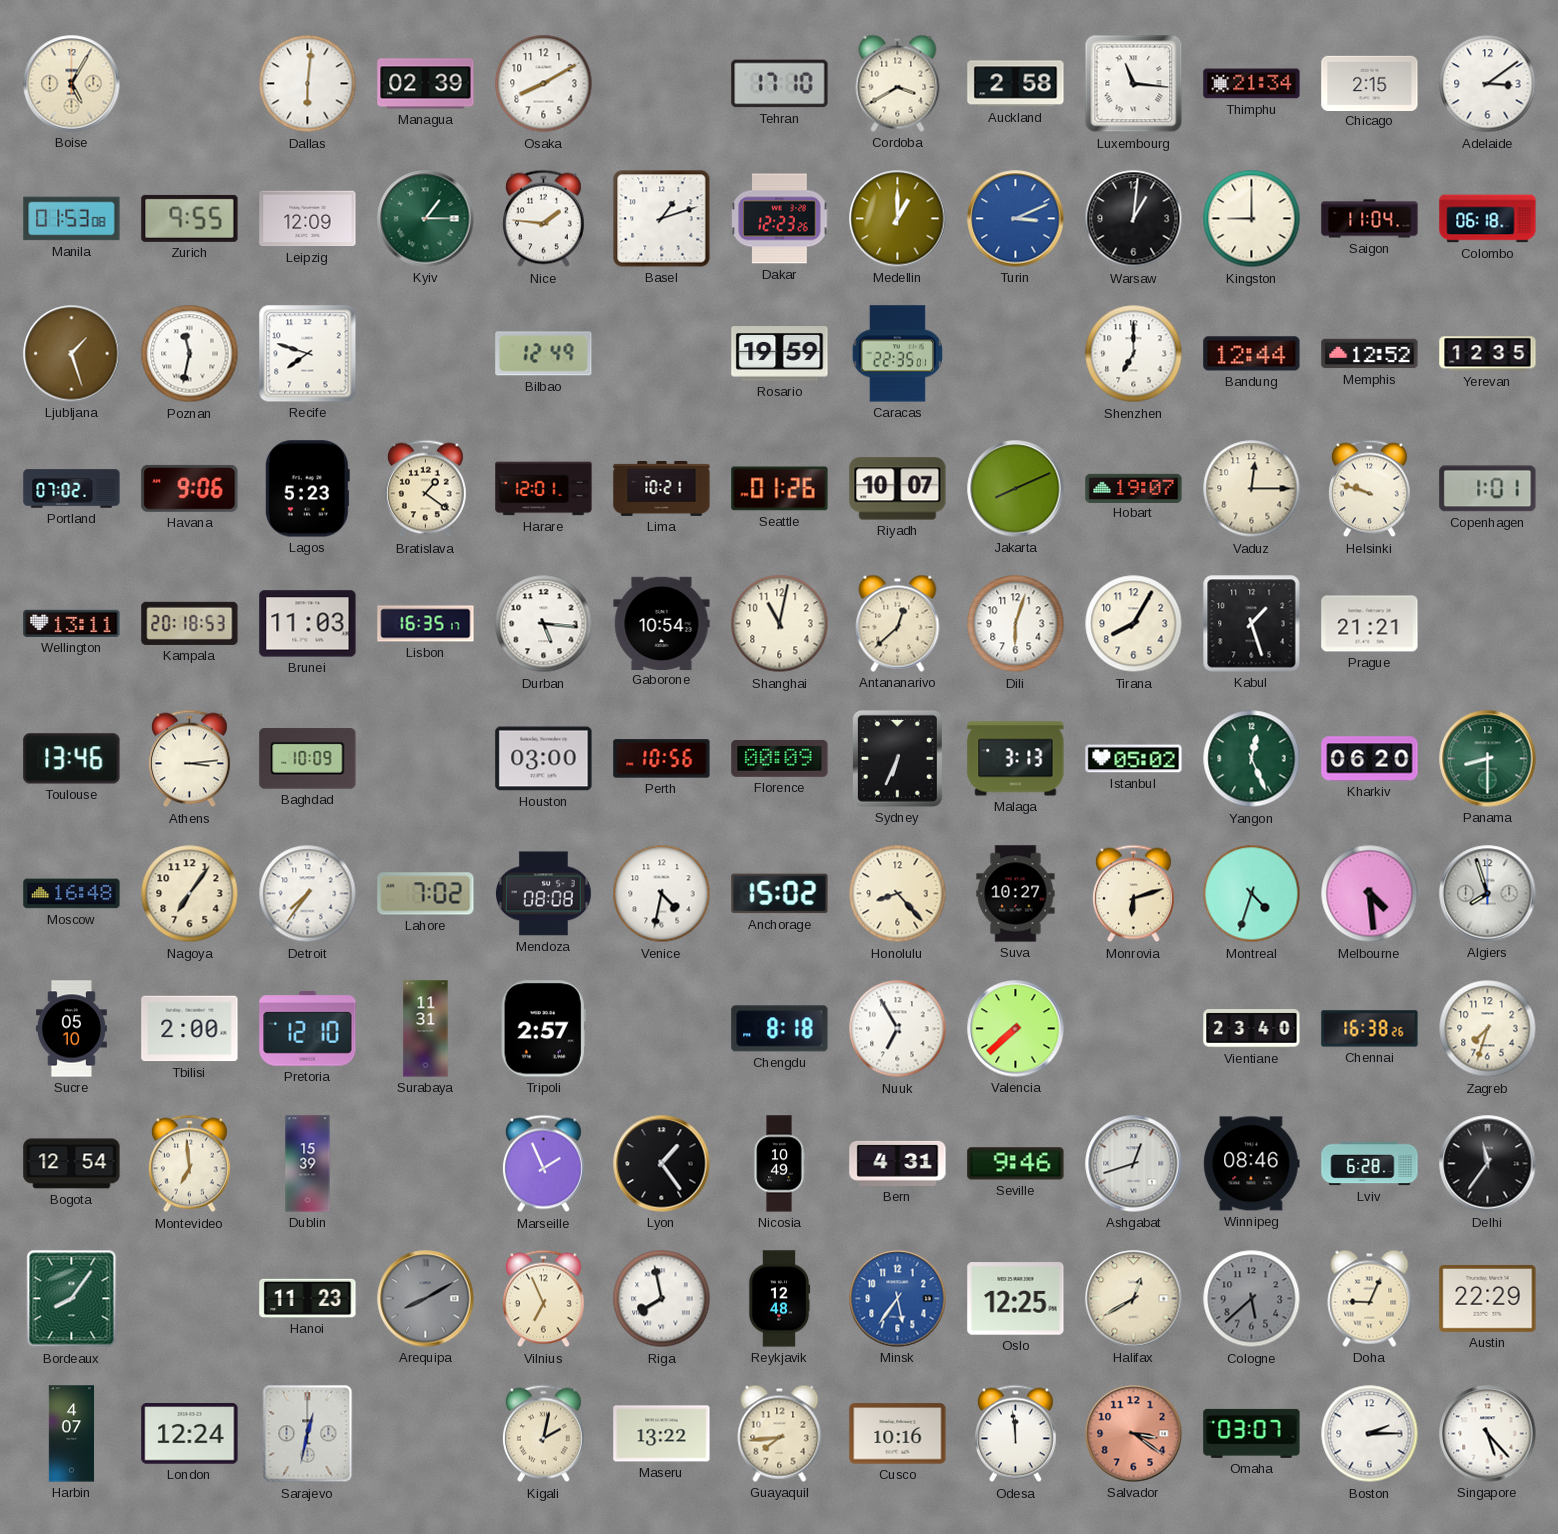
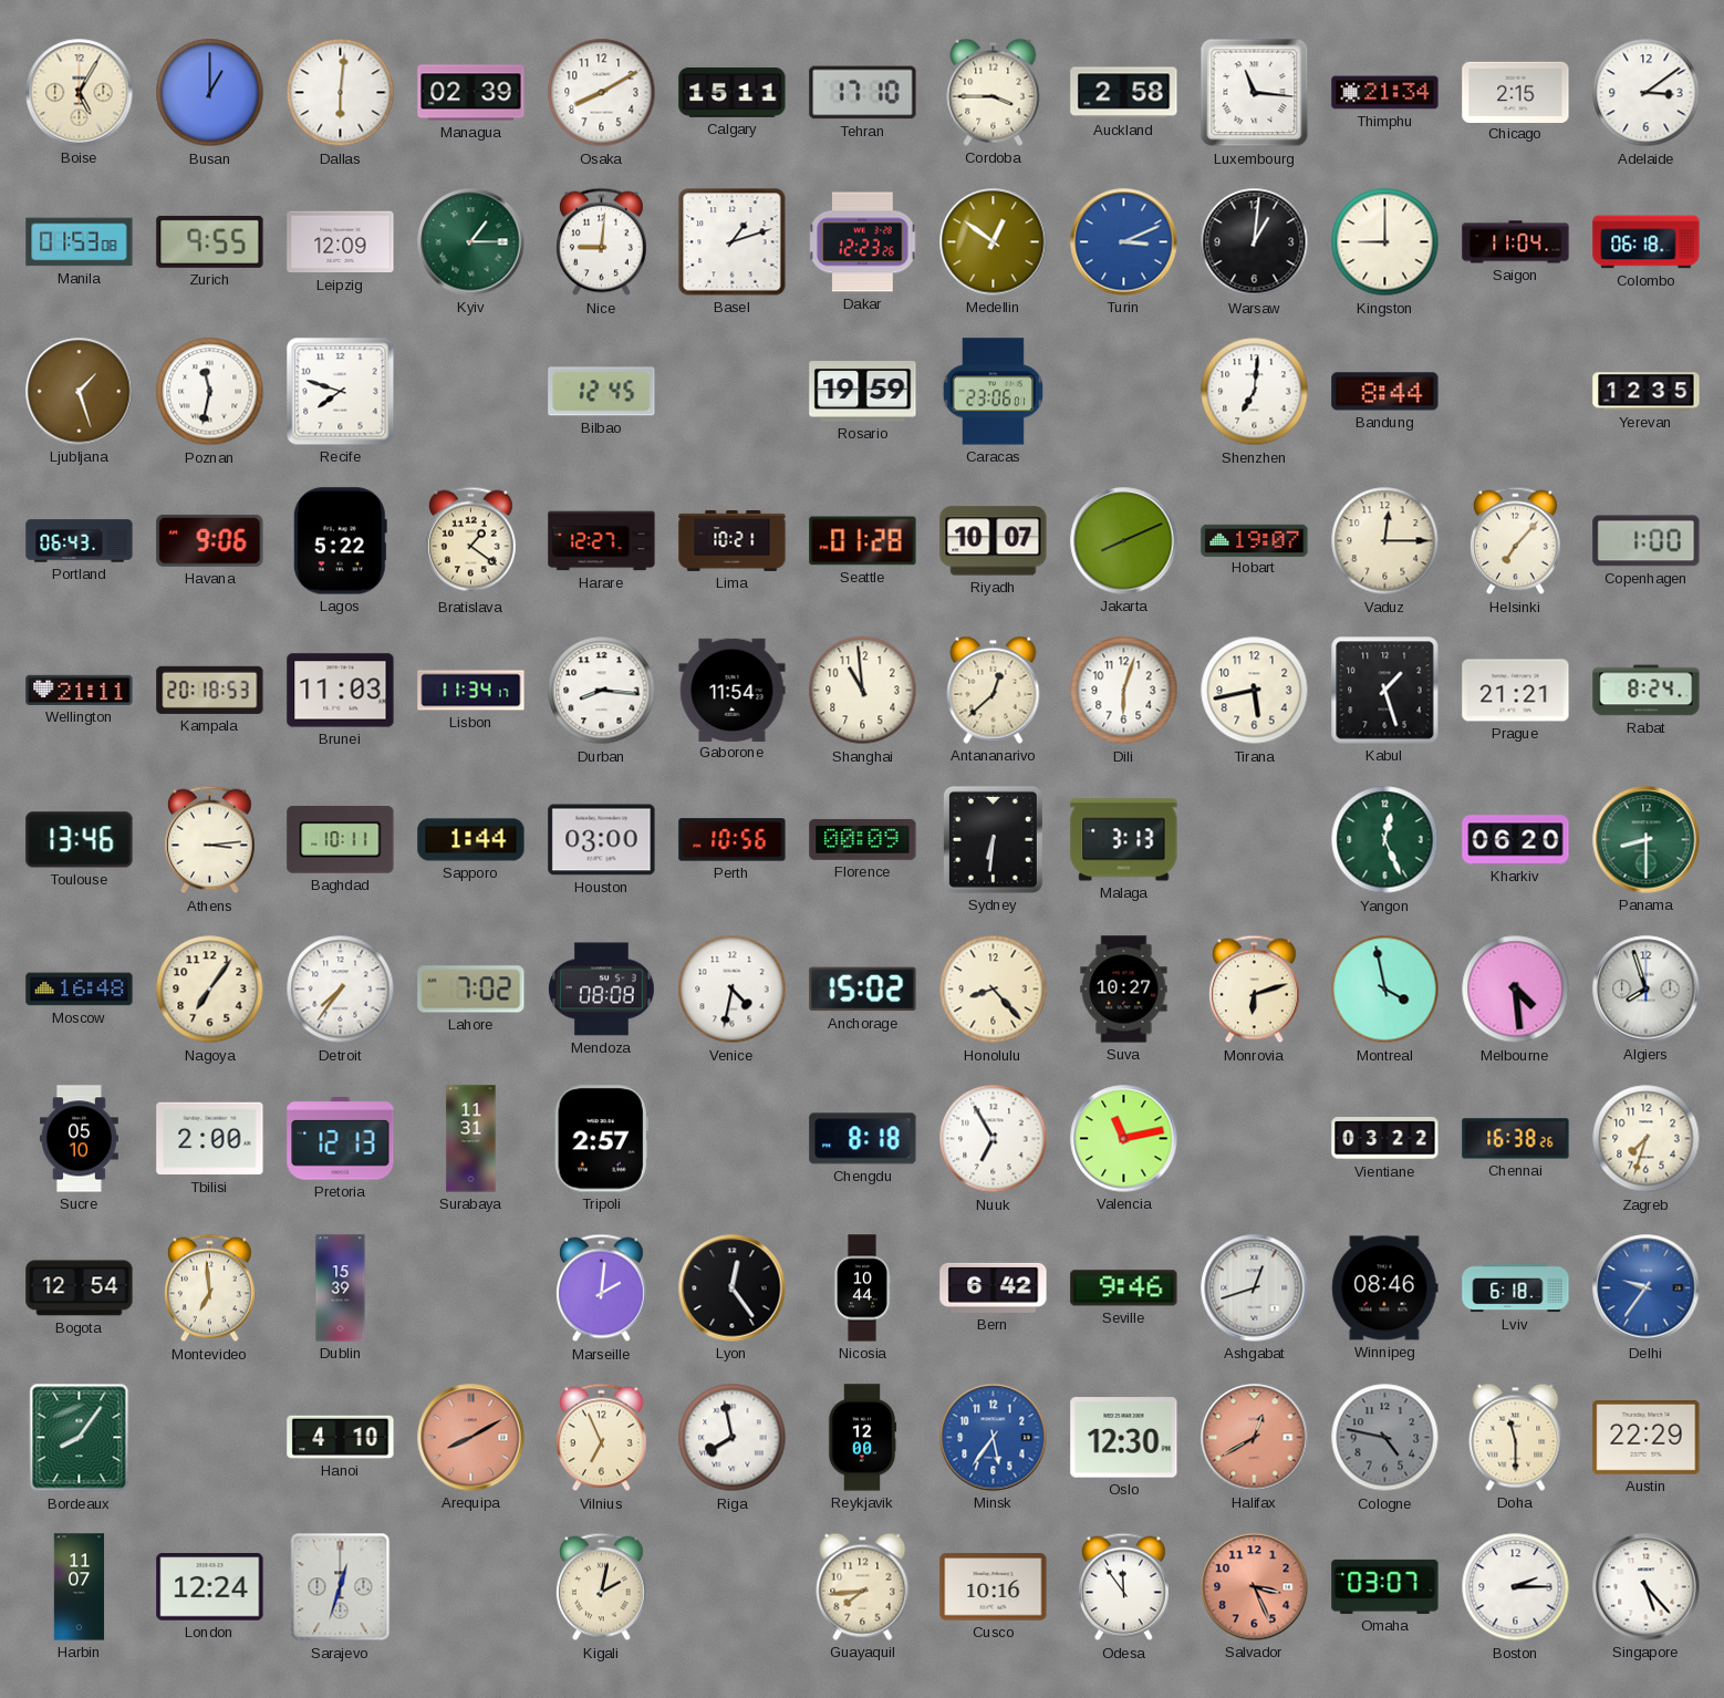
Busan: none -> 1:00 (210, 93)
Calgary: none -> 15:11 (733, 92)
Cordoba: 3:40 -> 3:45 (994, 92)
Nice: 1:46 -> 9:01 (602, 242)
Medellin: 1:00 -> 12:51 (994, 242)
Bilbao: 12:49 -> 12:45 (602, 392)
Caracas: 22:35 -> 23:06 (993, 392)
Shenzhen: 7:00 -> 7:01 (1255, 392)
Bandung: 12:44 -> 8:44 (1385, 392)
Memphis: 12:52 -> none (1370, 354)
Portland: 07:02 -> 06:43 (80, 541)
Lagos: 5:23 -> 5:22 (340, 541)
Harare: 12:01 -> 12:27 (602, 541)
Seattle: 01:26 -> 01:28 (863, 541)
Helsinki: 9:48 -> 7:07 (1516, 541)
Copenhagen: 1:01 -> 1:00 (1647, 541)
Wellington: 13:11 -> 21:11 (80, 690)
Lisbon: 16:35 -> 11:34 (471, 691)
Durban: 5:16 -> 8:16 (602, 691)
Gaborone: 10:54 -> 11:54 (733, 690)
Shanghai: 11:02 -> 10:59 (863, 691)
Tirana: 8:05 -> 5:43 (1255, 691)
Rabat: none -> 8:24 (1647, 691)
Baghdad: 10:09 -> 10:11 (341, 840)
Sapporo: none -> 1:44 (471, 840)
Sydney: 6:34 -> 6:31 (993, 839)
Istanbul: 05:02 -> none (1134, 759)
Montreal: 4:33 -> 3:58 (1385, 990)
Pretoria: 12:10 -> 12:13 (341, 1139)
Valencia: 7:38 -> 11:13 (1124, 1139)
Vientiane: 23:40 -> 03:22 (1385, 1139)
Marseille: 1:56 -> 2:01 (602, 1288)
Lyon: 1:24 -> 12:24 (733, 1288)
Nicosia: 10:49 -> 10:44 (862, 1288)
Bern: 4:31 -> 6:42 (994, 1287)
Lviv: 6:28 -> 6:18 (1516, 1288)
Delhi: 11:36 -> 9:36 (1647, 1288)
Delhi dial: black -> blue (1647, 1288)
Hanoi: 11:23 -> 4:10 (341, 1437)
Arequipa dial: grey -> salmon (471, 1438)
Reykjavik: 12:48 -> 12:00 (862, 1438)
Oslo: 12:25 -> 12:30 (1124, 1438)
Halifax dial: cream -> salmon (1255, 1438)
Cologne: 5:38 -> 4:47 (1385, 1438)
Doha: 9:04 -> 11:30 (1516, 1437)
Harbin: 4:07 -> 11:07 (80, 1587)
Sarajevo: 12:32 -> 12:33 (341, 1587)
Maseru: 13:22 -> none (662, 1434)
Odesa: 11:59 -> 11:54 (1124, 1587)
Salvador: 3:21 -> 3:26 (1255, 1587)
